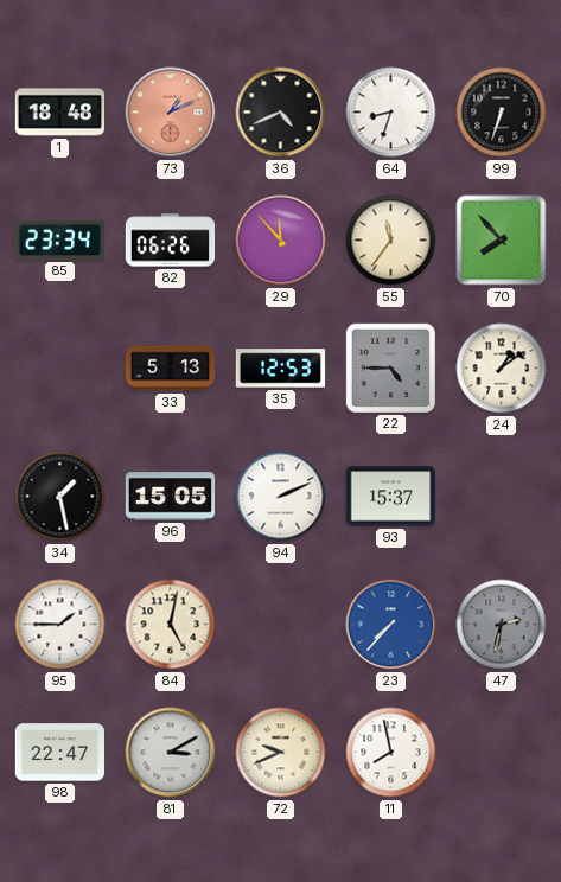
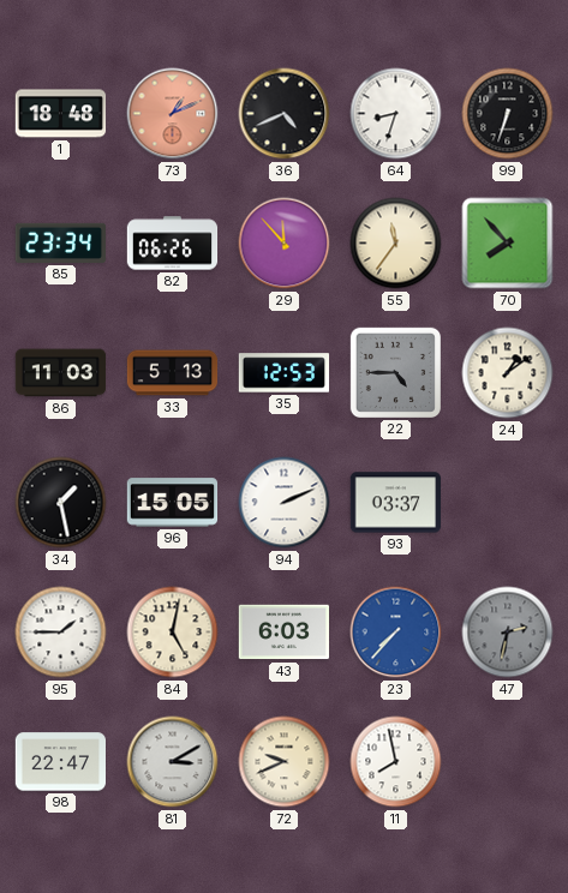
86: none -> 11:03 (61, 373)
93: 15:37 -> 03:37 (395, 503)
43: none -> 6:03 (285, 633)
